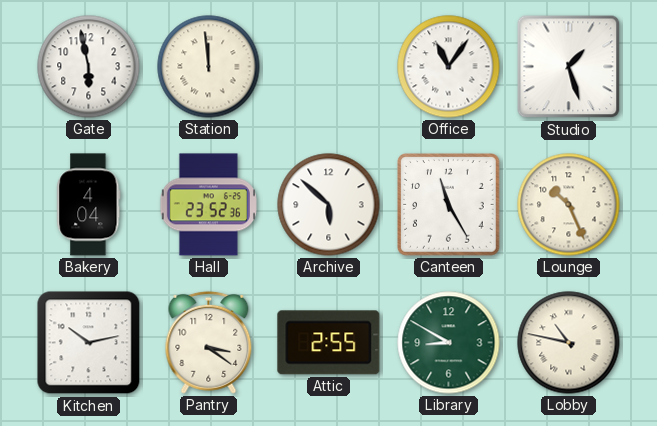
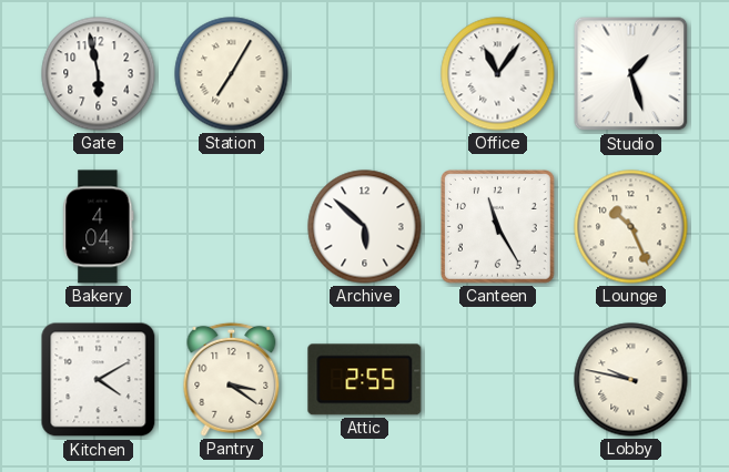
Station: 11:59 -> 7:05 (232, 74)
Hall: 23:52 -> none (208, 205)
Kitchen: 10:13 -> 4:10 (99, 380)
Library: 8:50 -> none (449, 343)
Lobby: 10:47 -> 9:47 (631, 380)
